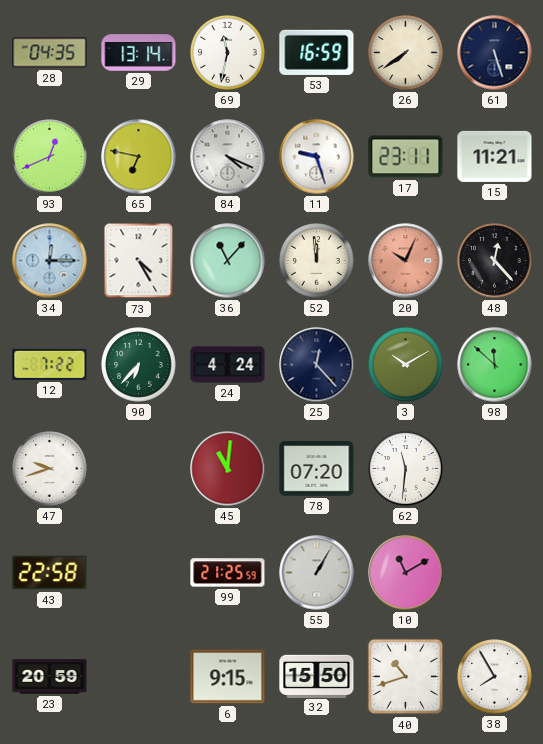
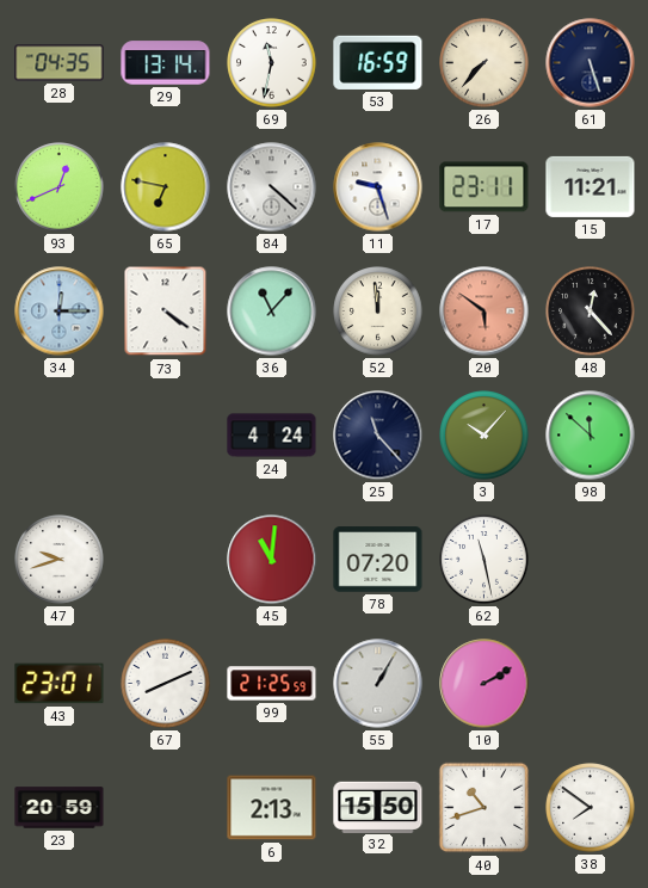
26: 7:39 -> 7:37 (485, 63)
84: 4:19 -> 4:22 (272, 187)
73: 4:25 -> 4:21 (166, 312)
20: 10:04 -> 5:51 (485, 312)
12: 7:22 -> none (50, 364)
90: 6:37 -> none (139, 365)
25: 12:23 -> 11:23 (378, 436)
3: 10:10 -> 10:07 (485, 436)
62: 11:31 -> 11:28 (485, 560)
43: 22:58 -> 23:01 (60, 684)
67: none -> 8:11 (166, 684)
10: 11:10 -> 2:10 (485, 684)
6: 9:15 -> 2:13 (272, 808)
38: 7:55 -> 7:51 (591, 808)
